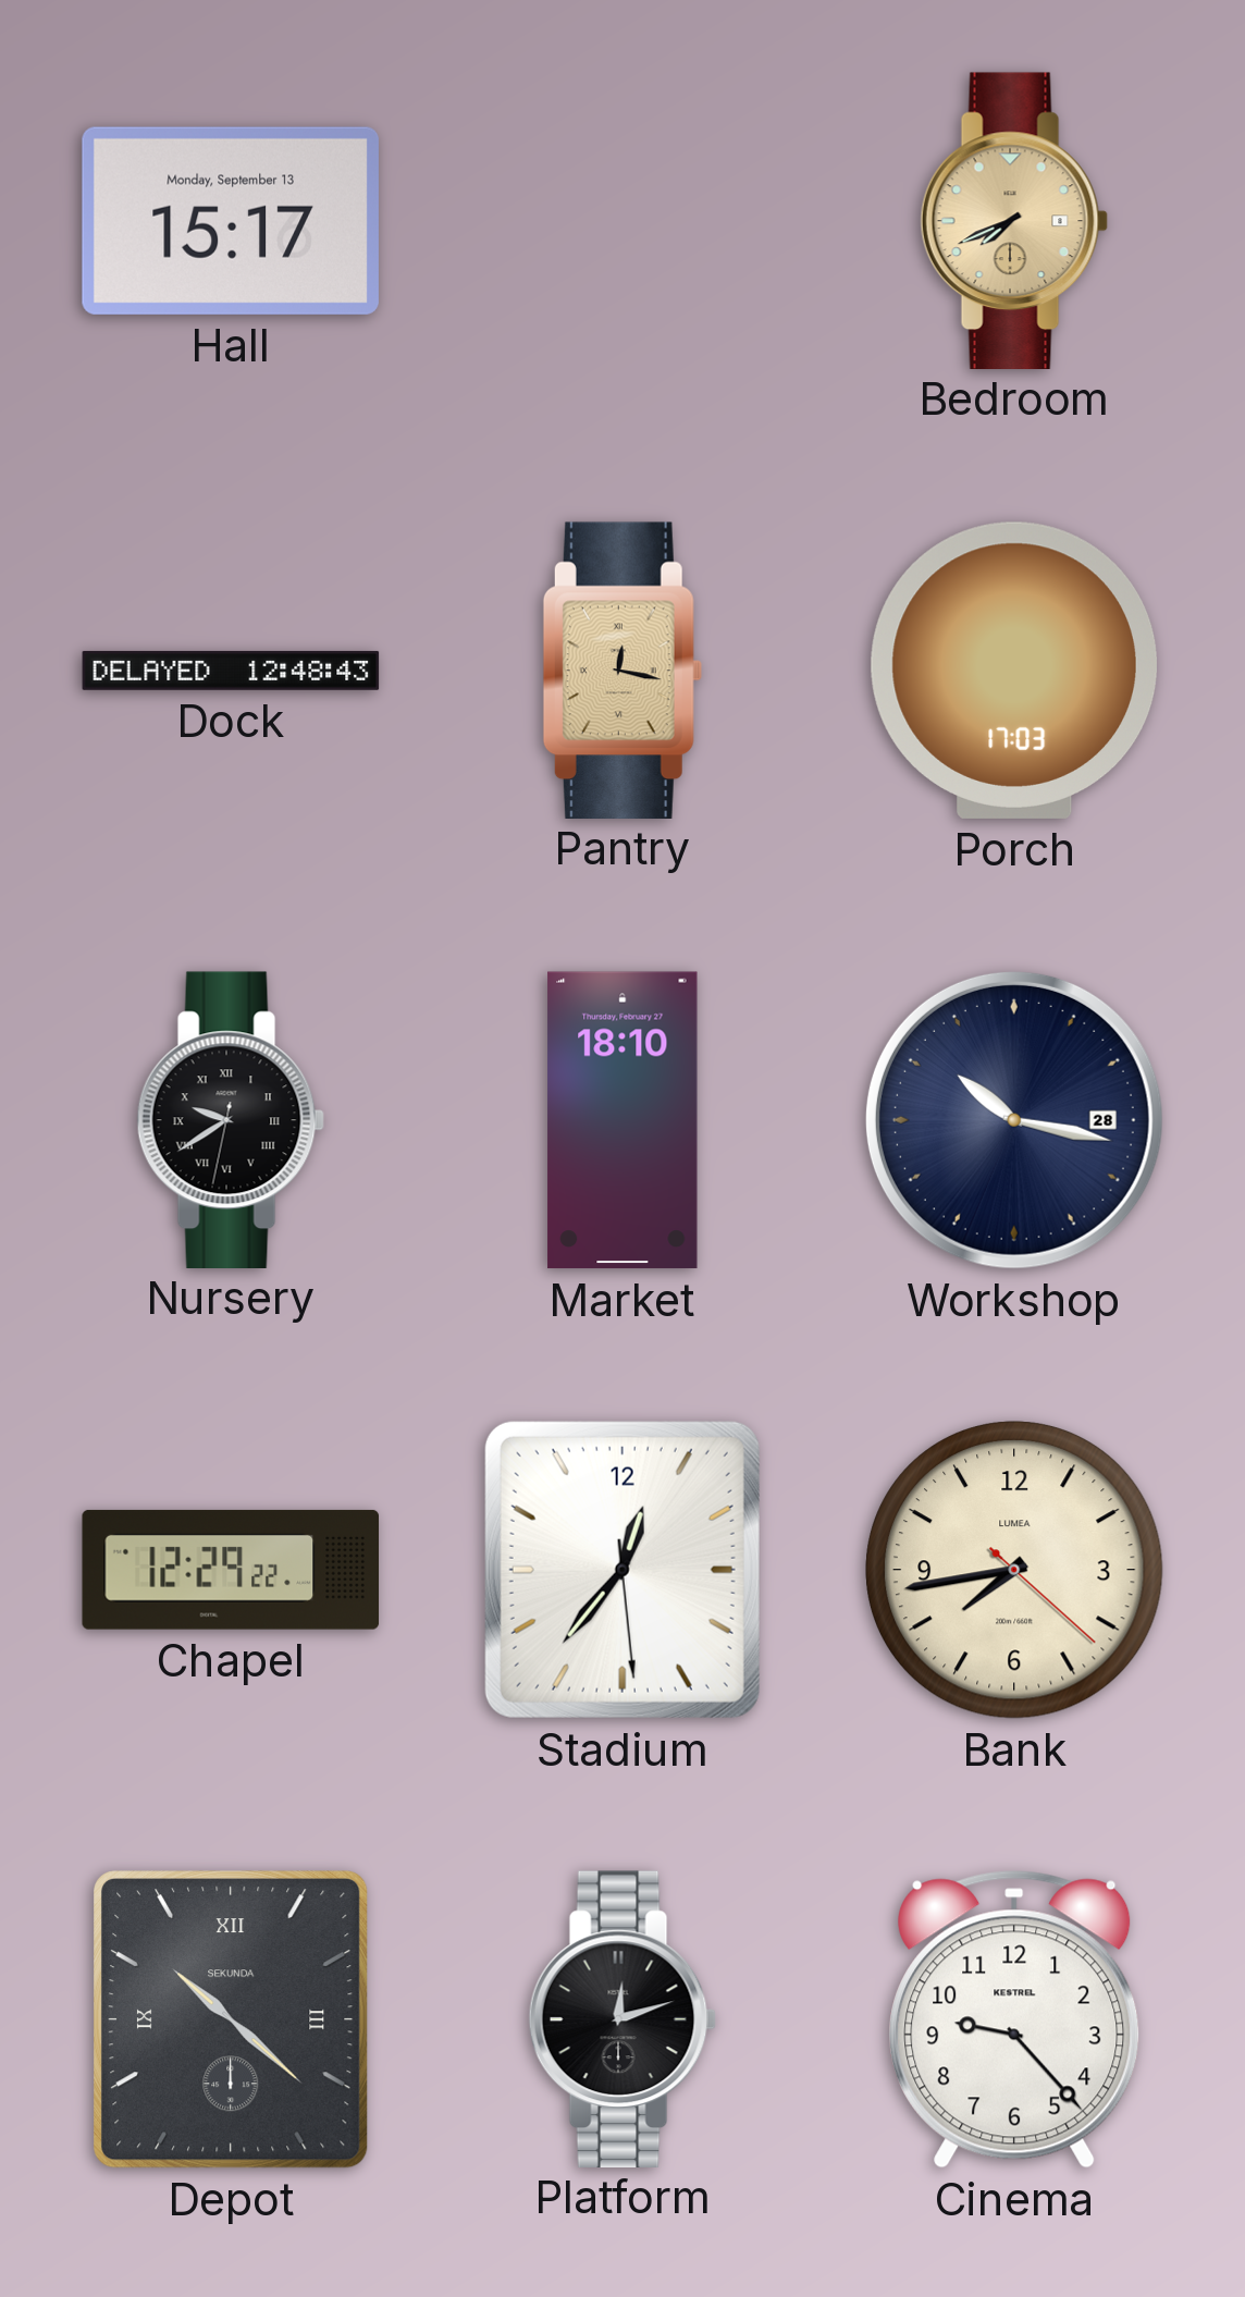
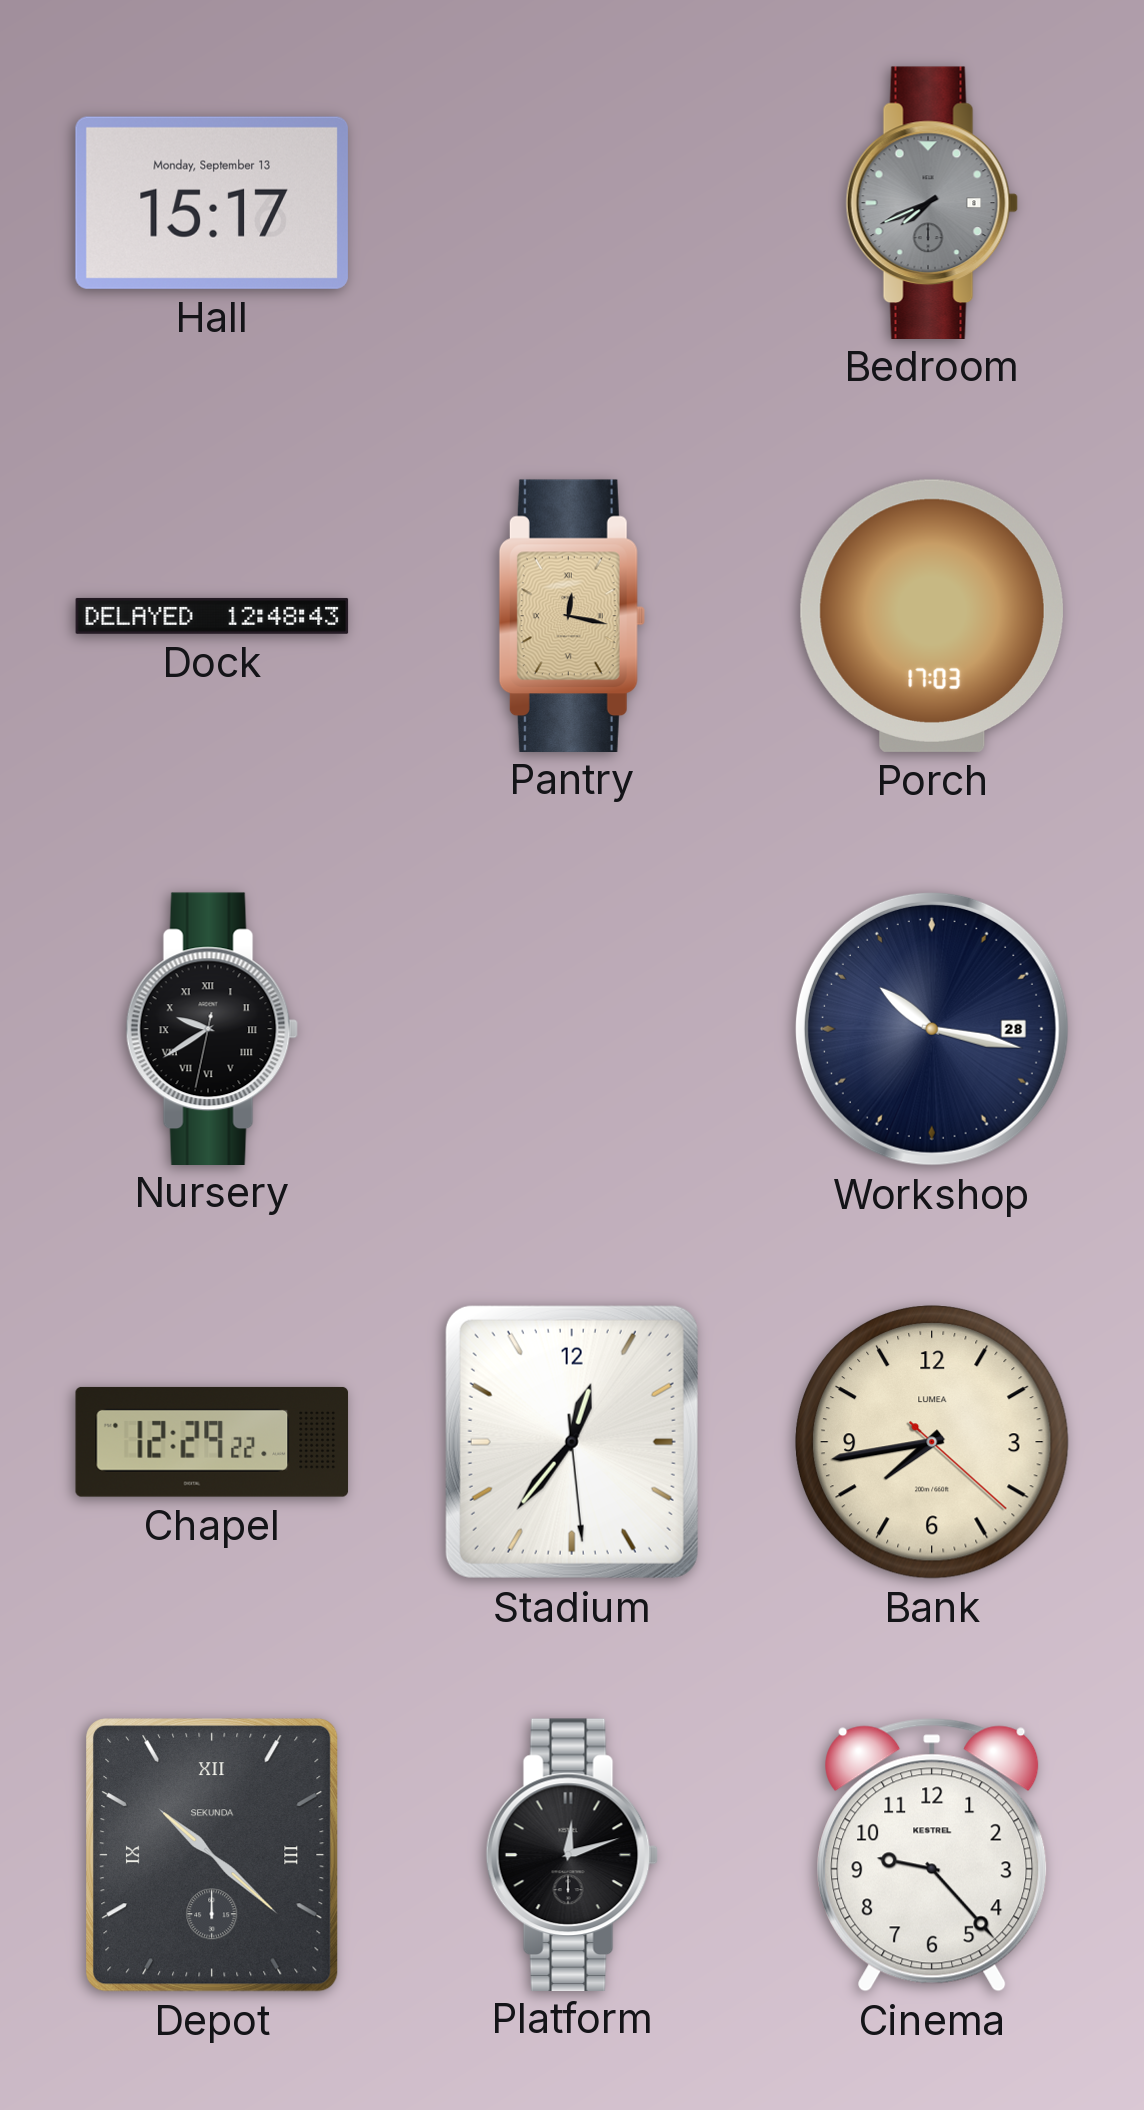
Bedroom dial: champagne -> grey (932, 202)
Market: 18:10 -> none (622, 1120)
